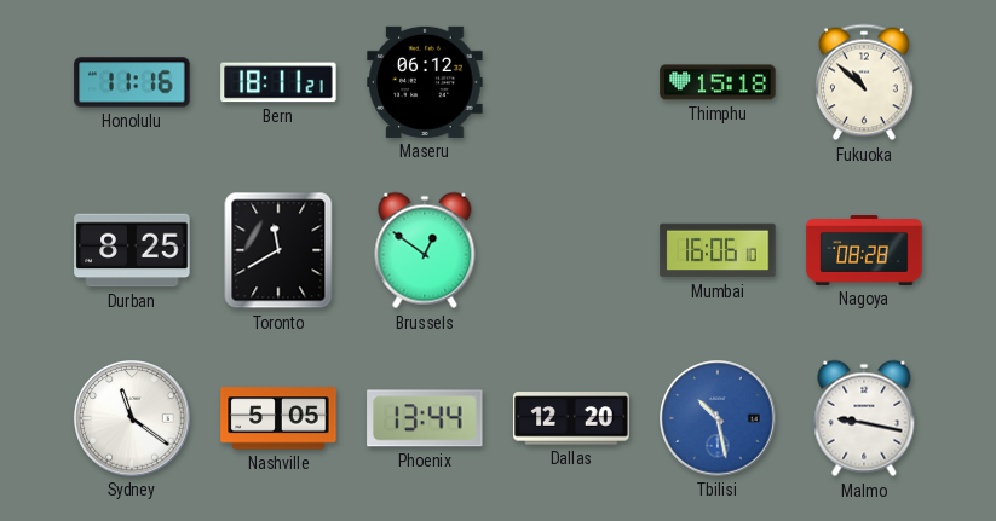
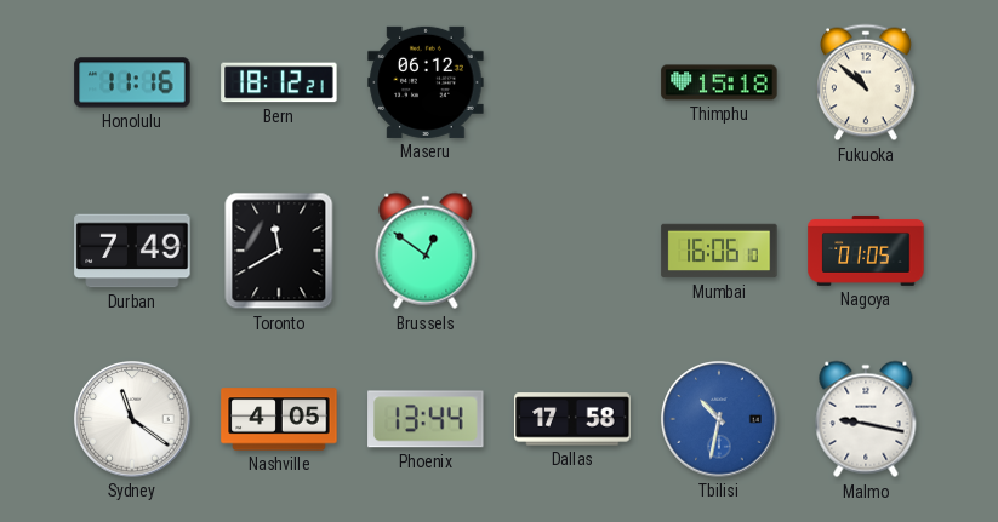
Bern: 18:11 -> 18:12 (279, 82)
Durban: 8:25 -> 7:49 (132, 251)
Nagoya: 08:28 -> 01:05 (866, 251)
Nashville: 5:05 -> 4:05 (279, 419)
Dallas: 12:20 -> 17:58 (572, 419)
Tbilisi: 10:28 -> 10:32 (719, 419)
